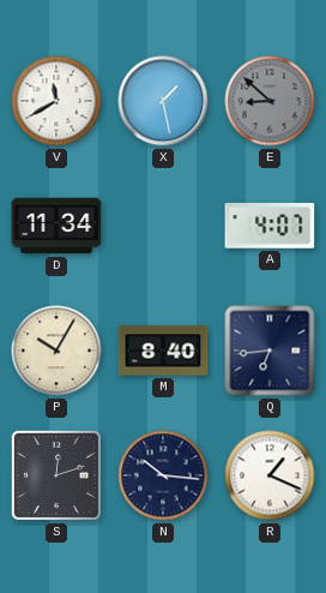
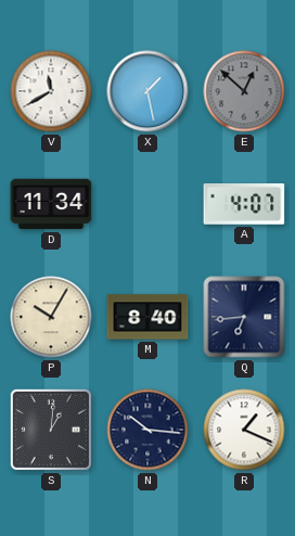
E: 8:52 -> 12:52 (244, 91)
S: 12:12 -> 1:01 (51, 430)
